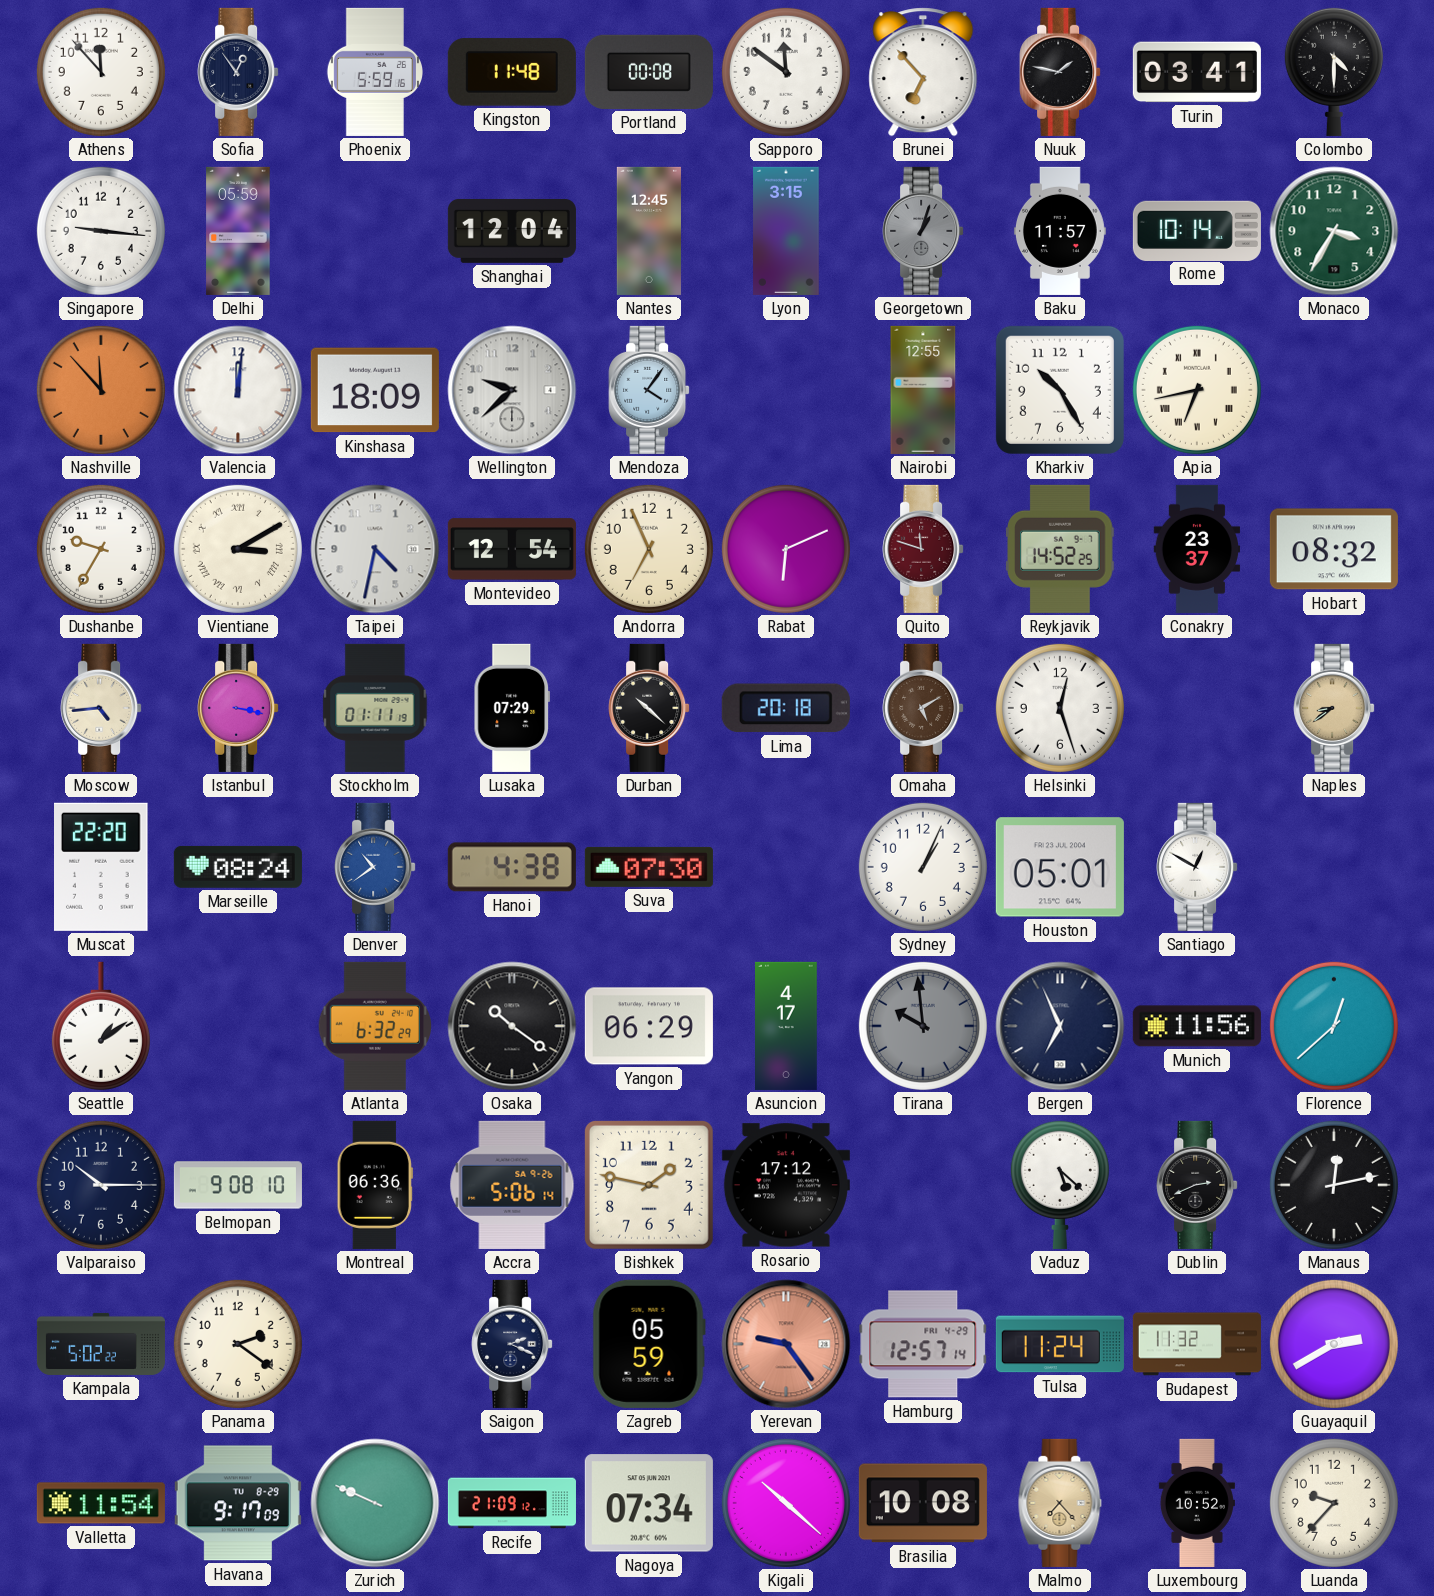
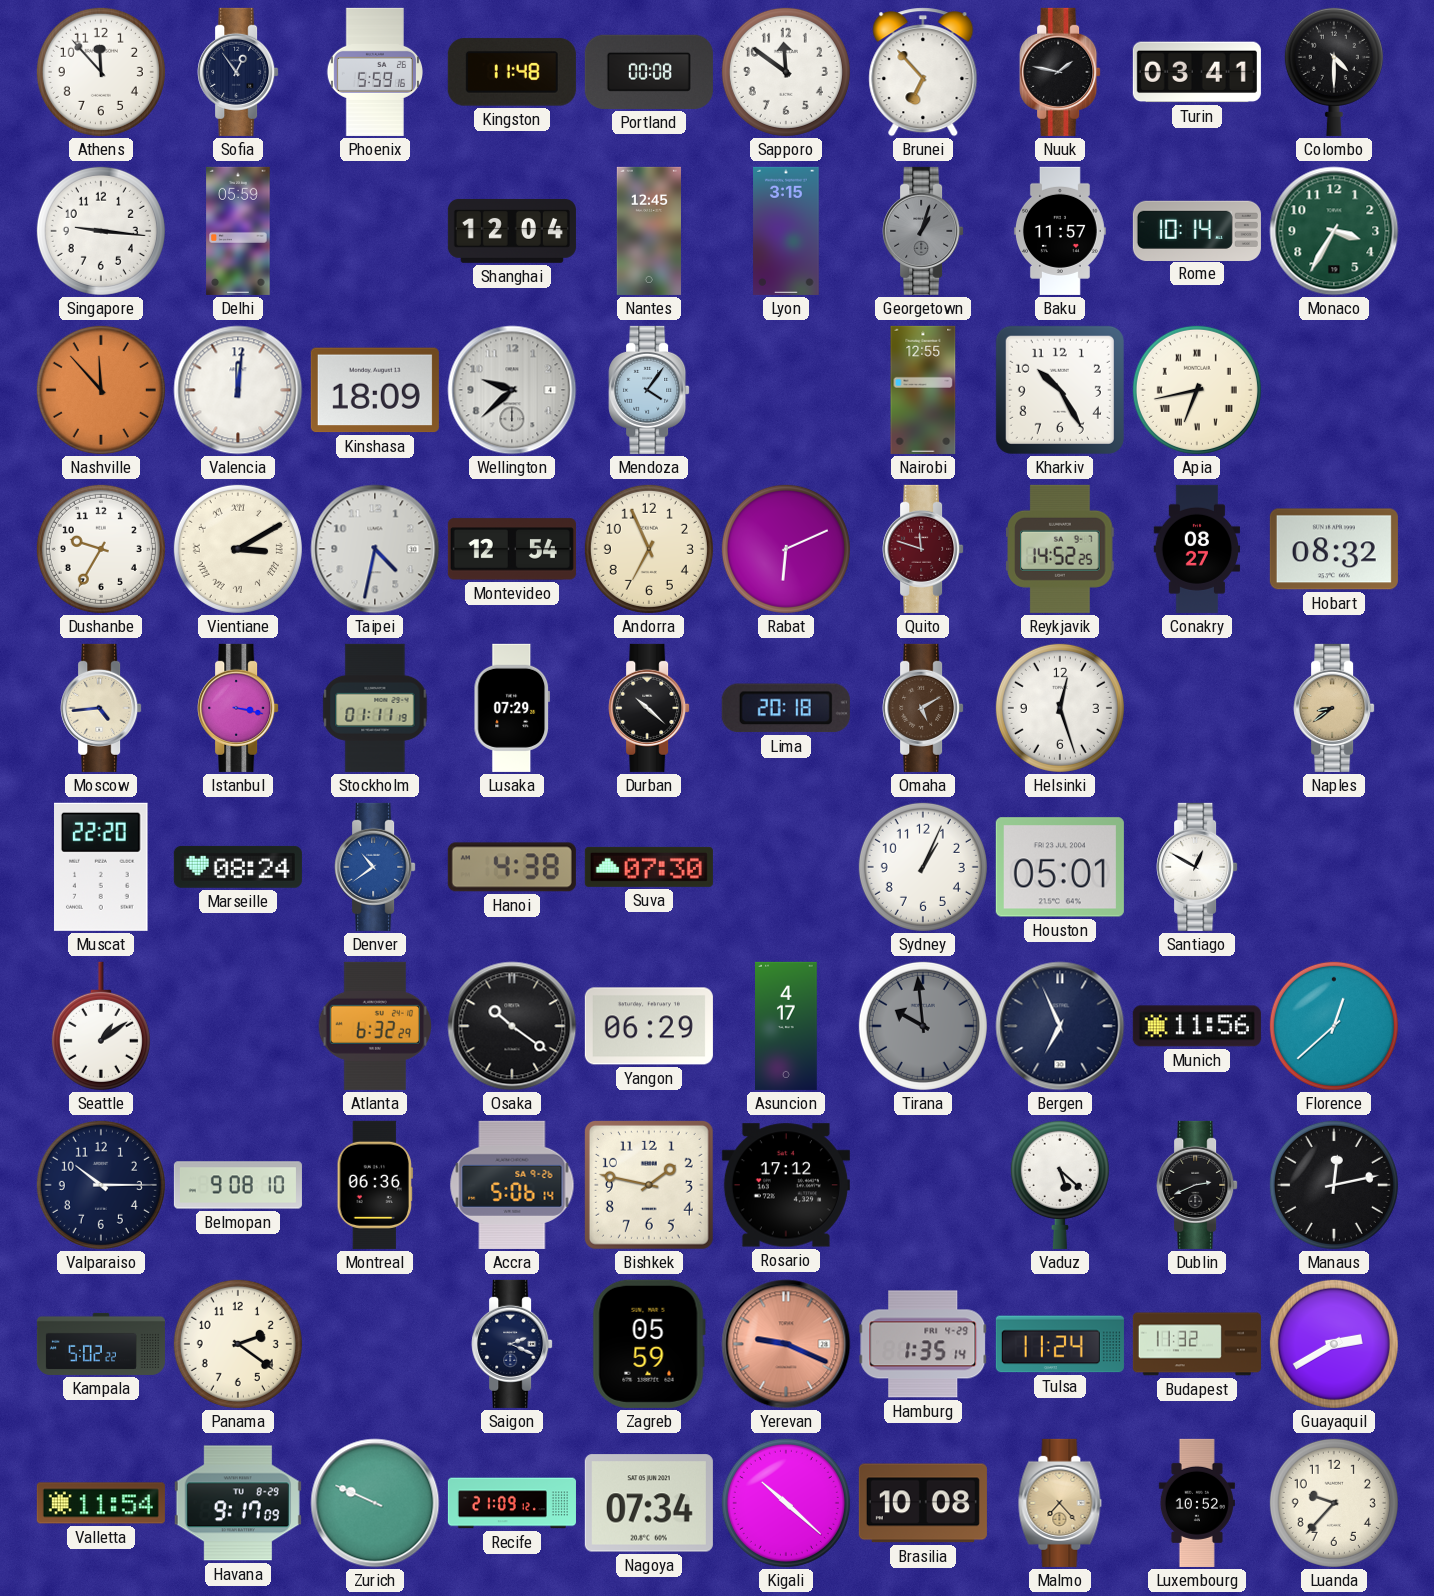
Conakry: 23:37 -> 08:27 (1197, 549)
Yerevan: 9:24 -> 9:19 (786, 1344)
Hamburg: 12:57 -> 1:35 (923, 1344)
